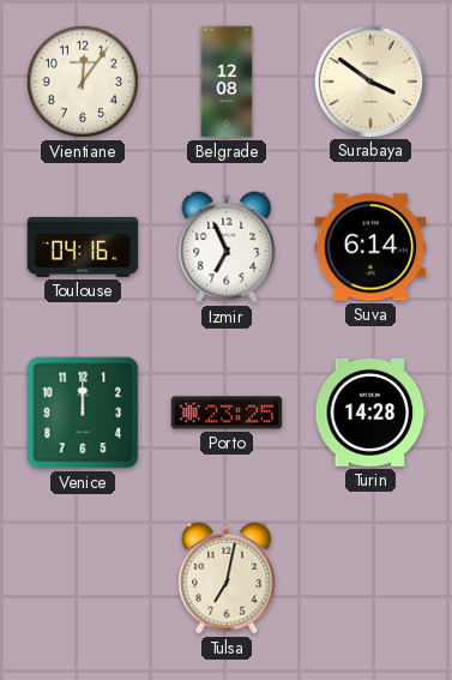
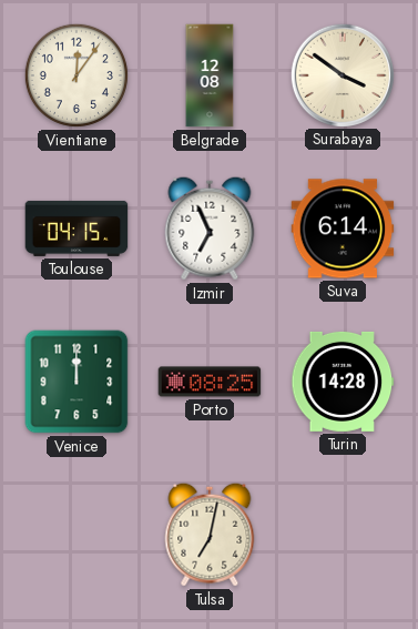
Toulouse: 04:16 -> 04:15 (77, 229)
Porto: 23:25 -> 08:25 (210, 382)
